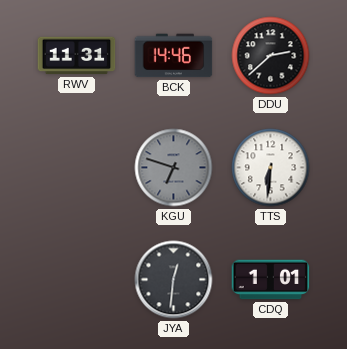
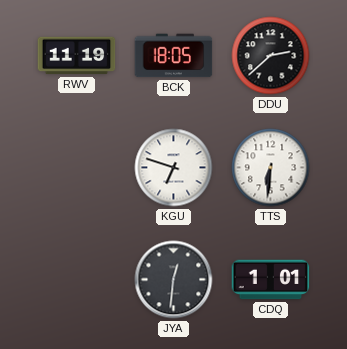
RWV: 11:31 -> 11:19 (77, 56)
BCK: 14:46 -> 18:05 (174, 56)
KGU dial: grey -> white (174, 168)
